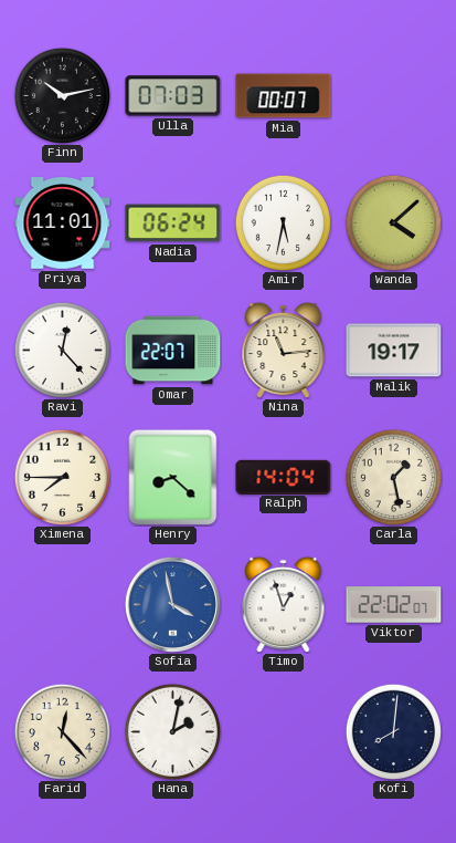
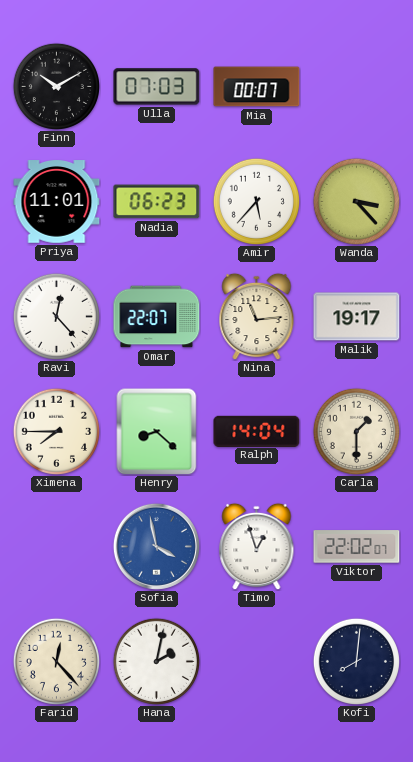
Finn: 10:13 -> 10:10 (56, 86)
Nadia: 06:24 -> 06:23 (157, 202)
Amir: 5:32 -> 5:37 (256, 201)
Wanda: 4:08 -> 3:23 (356, 201)
Carla: 1:28 -> 1:30 (356, 431)
